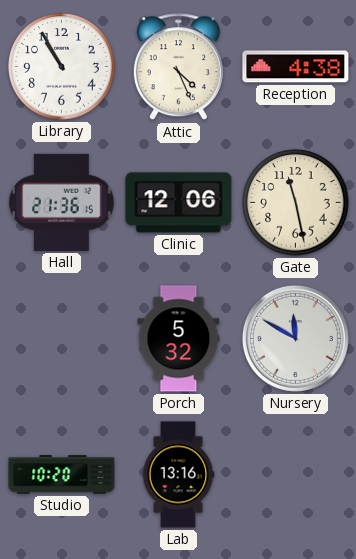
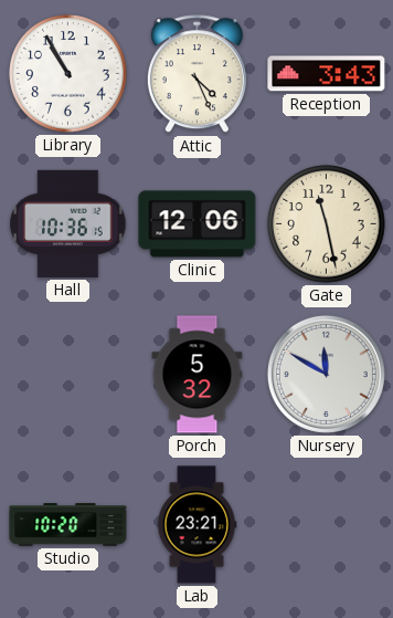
Reception: 4:38 -> 3:43 (327, 74)
Hall: 21:36 -> 10:36 (68, 223)
Lab: 13:16 -> 23:21 (197, 525)
